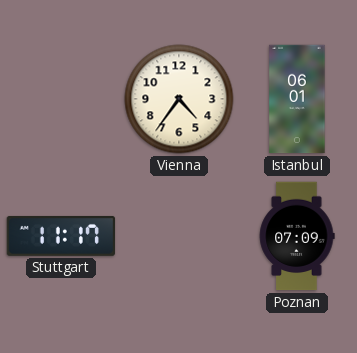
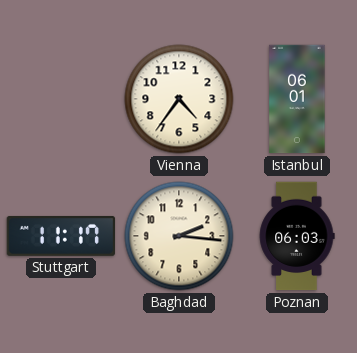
Baghdad: none -> 2:16 (179, 236)
Poznan: 07:09 -> 06:03 (297, 236)
